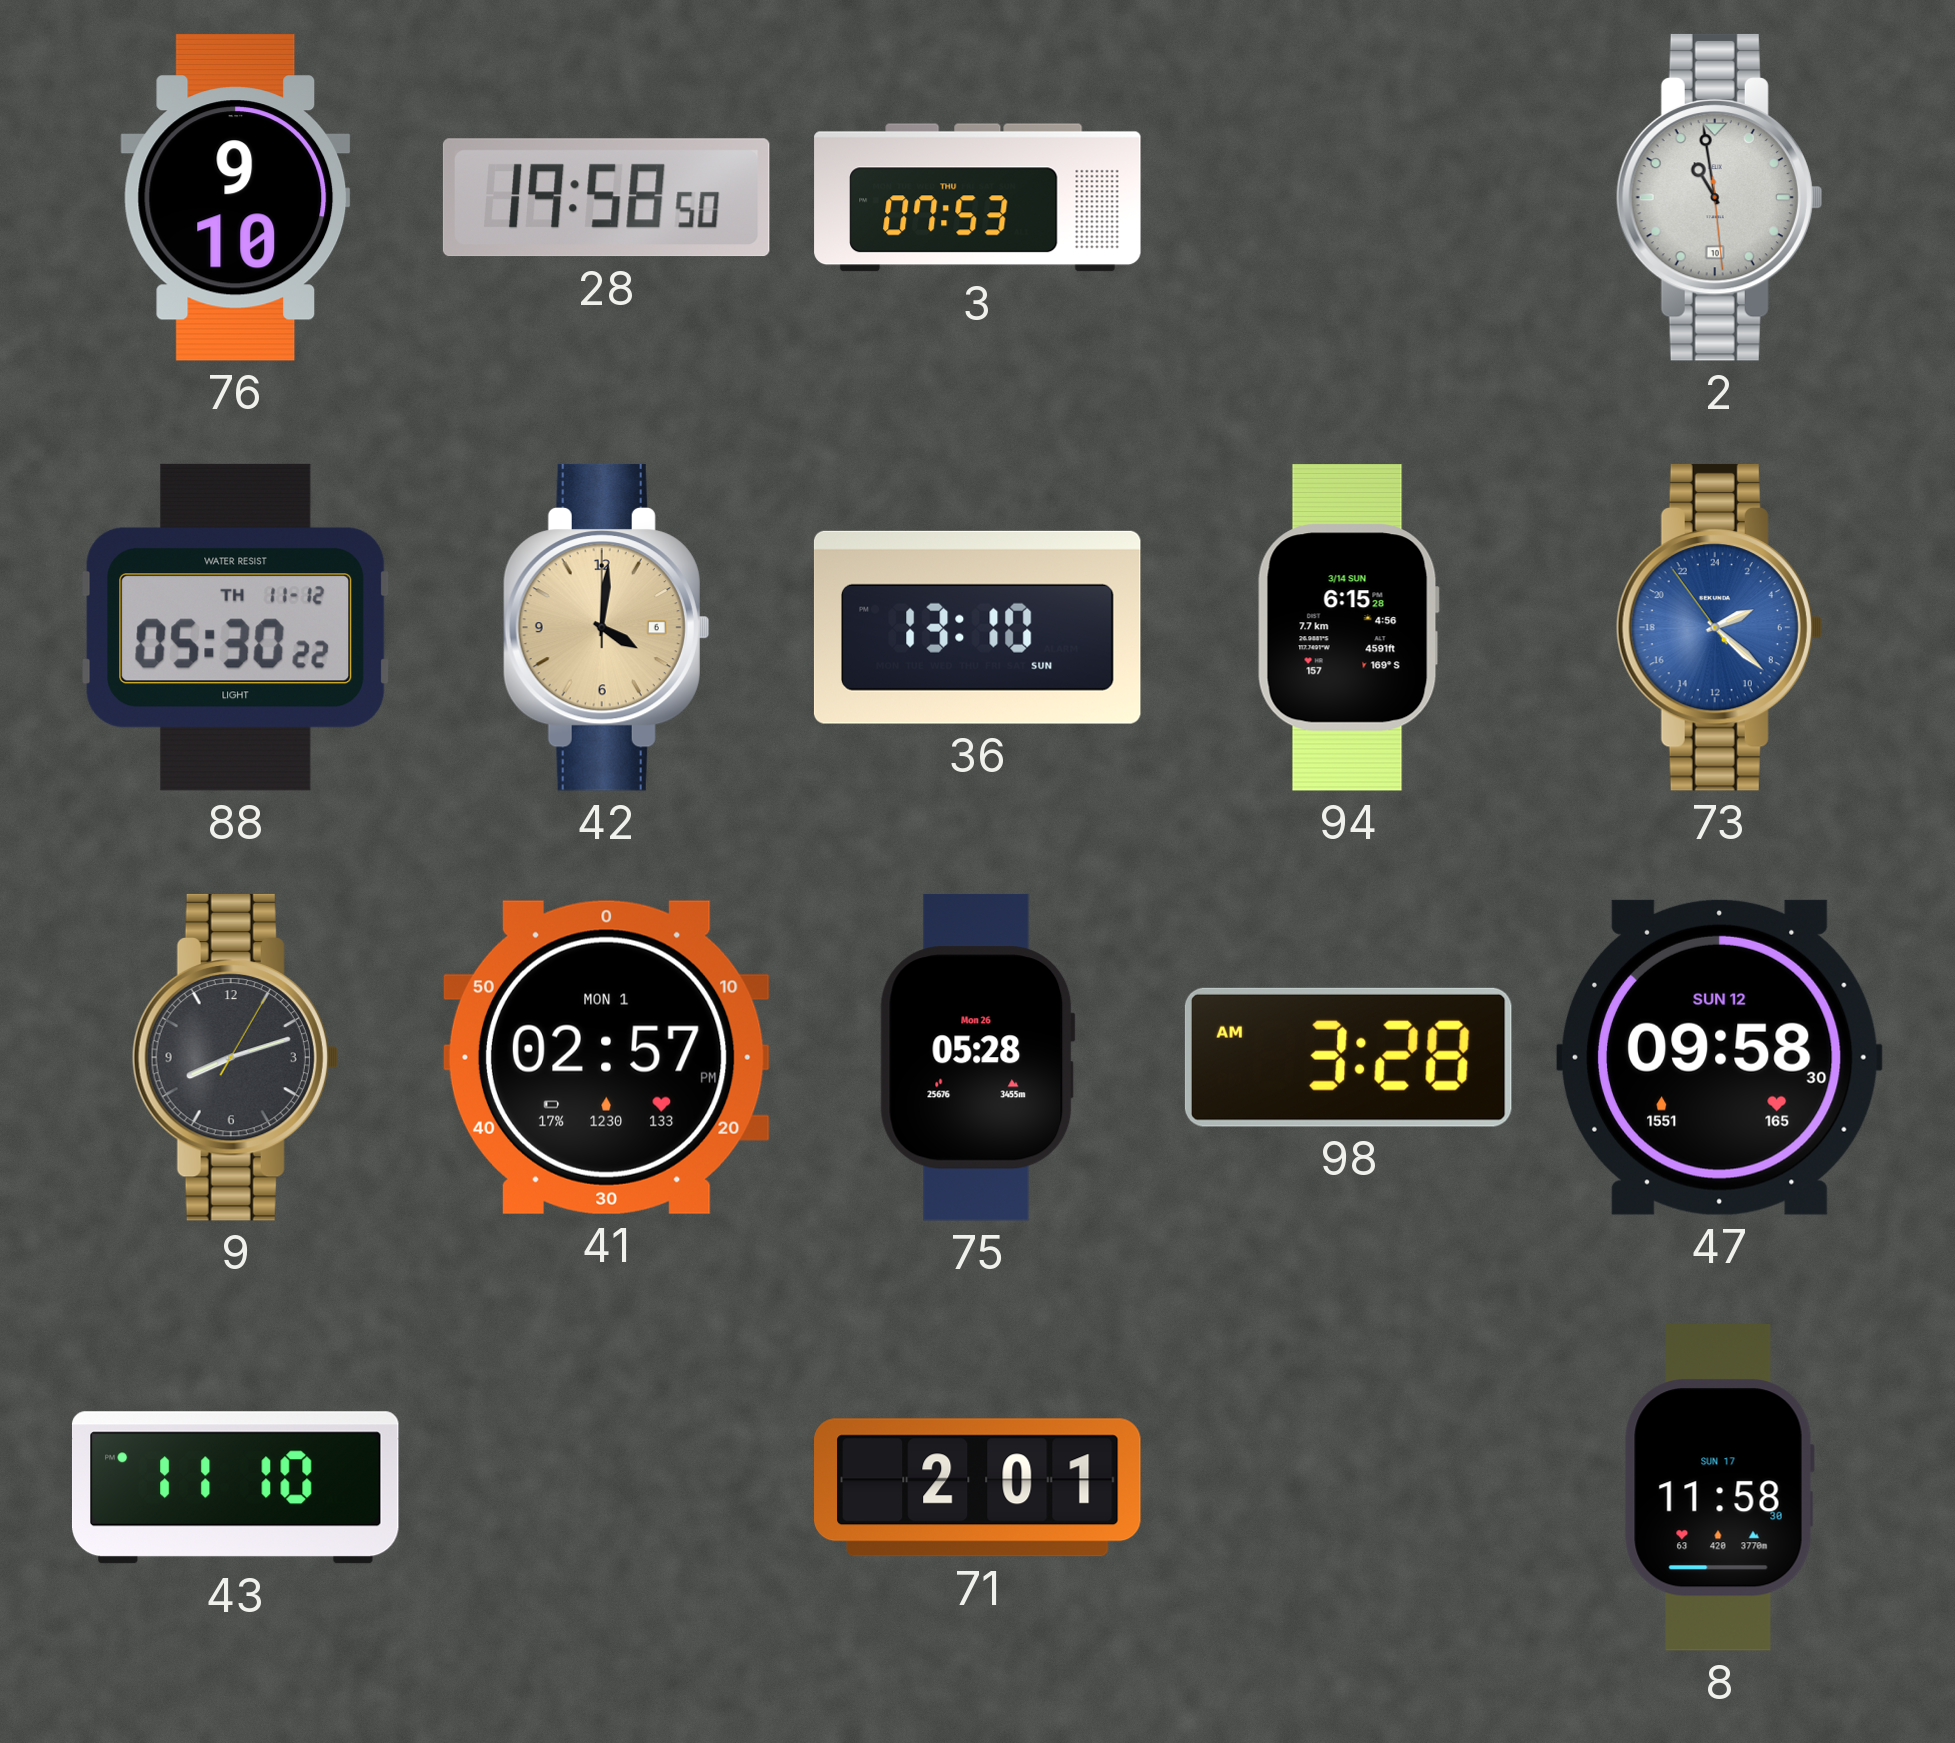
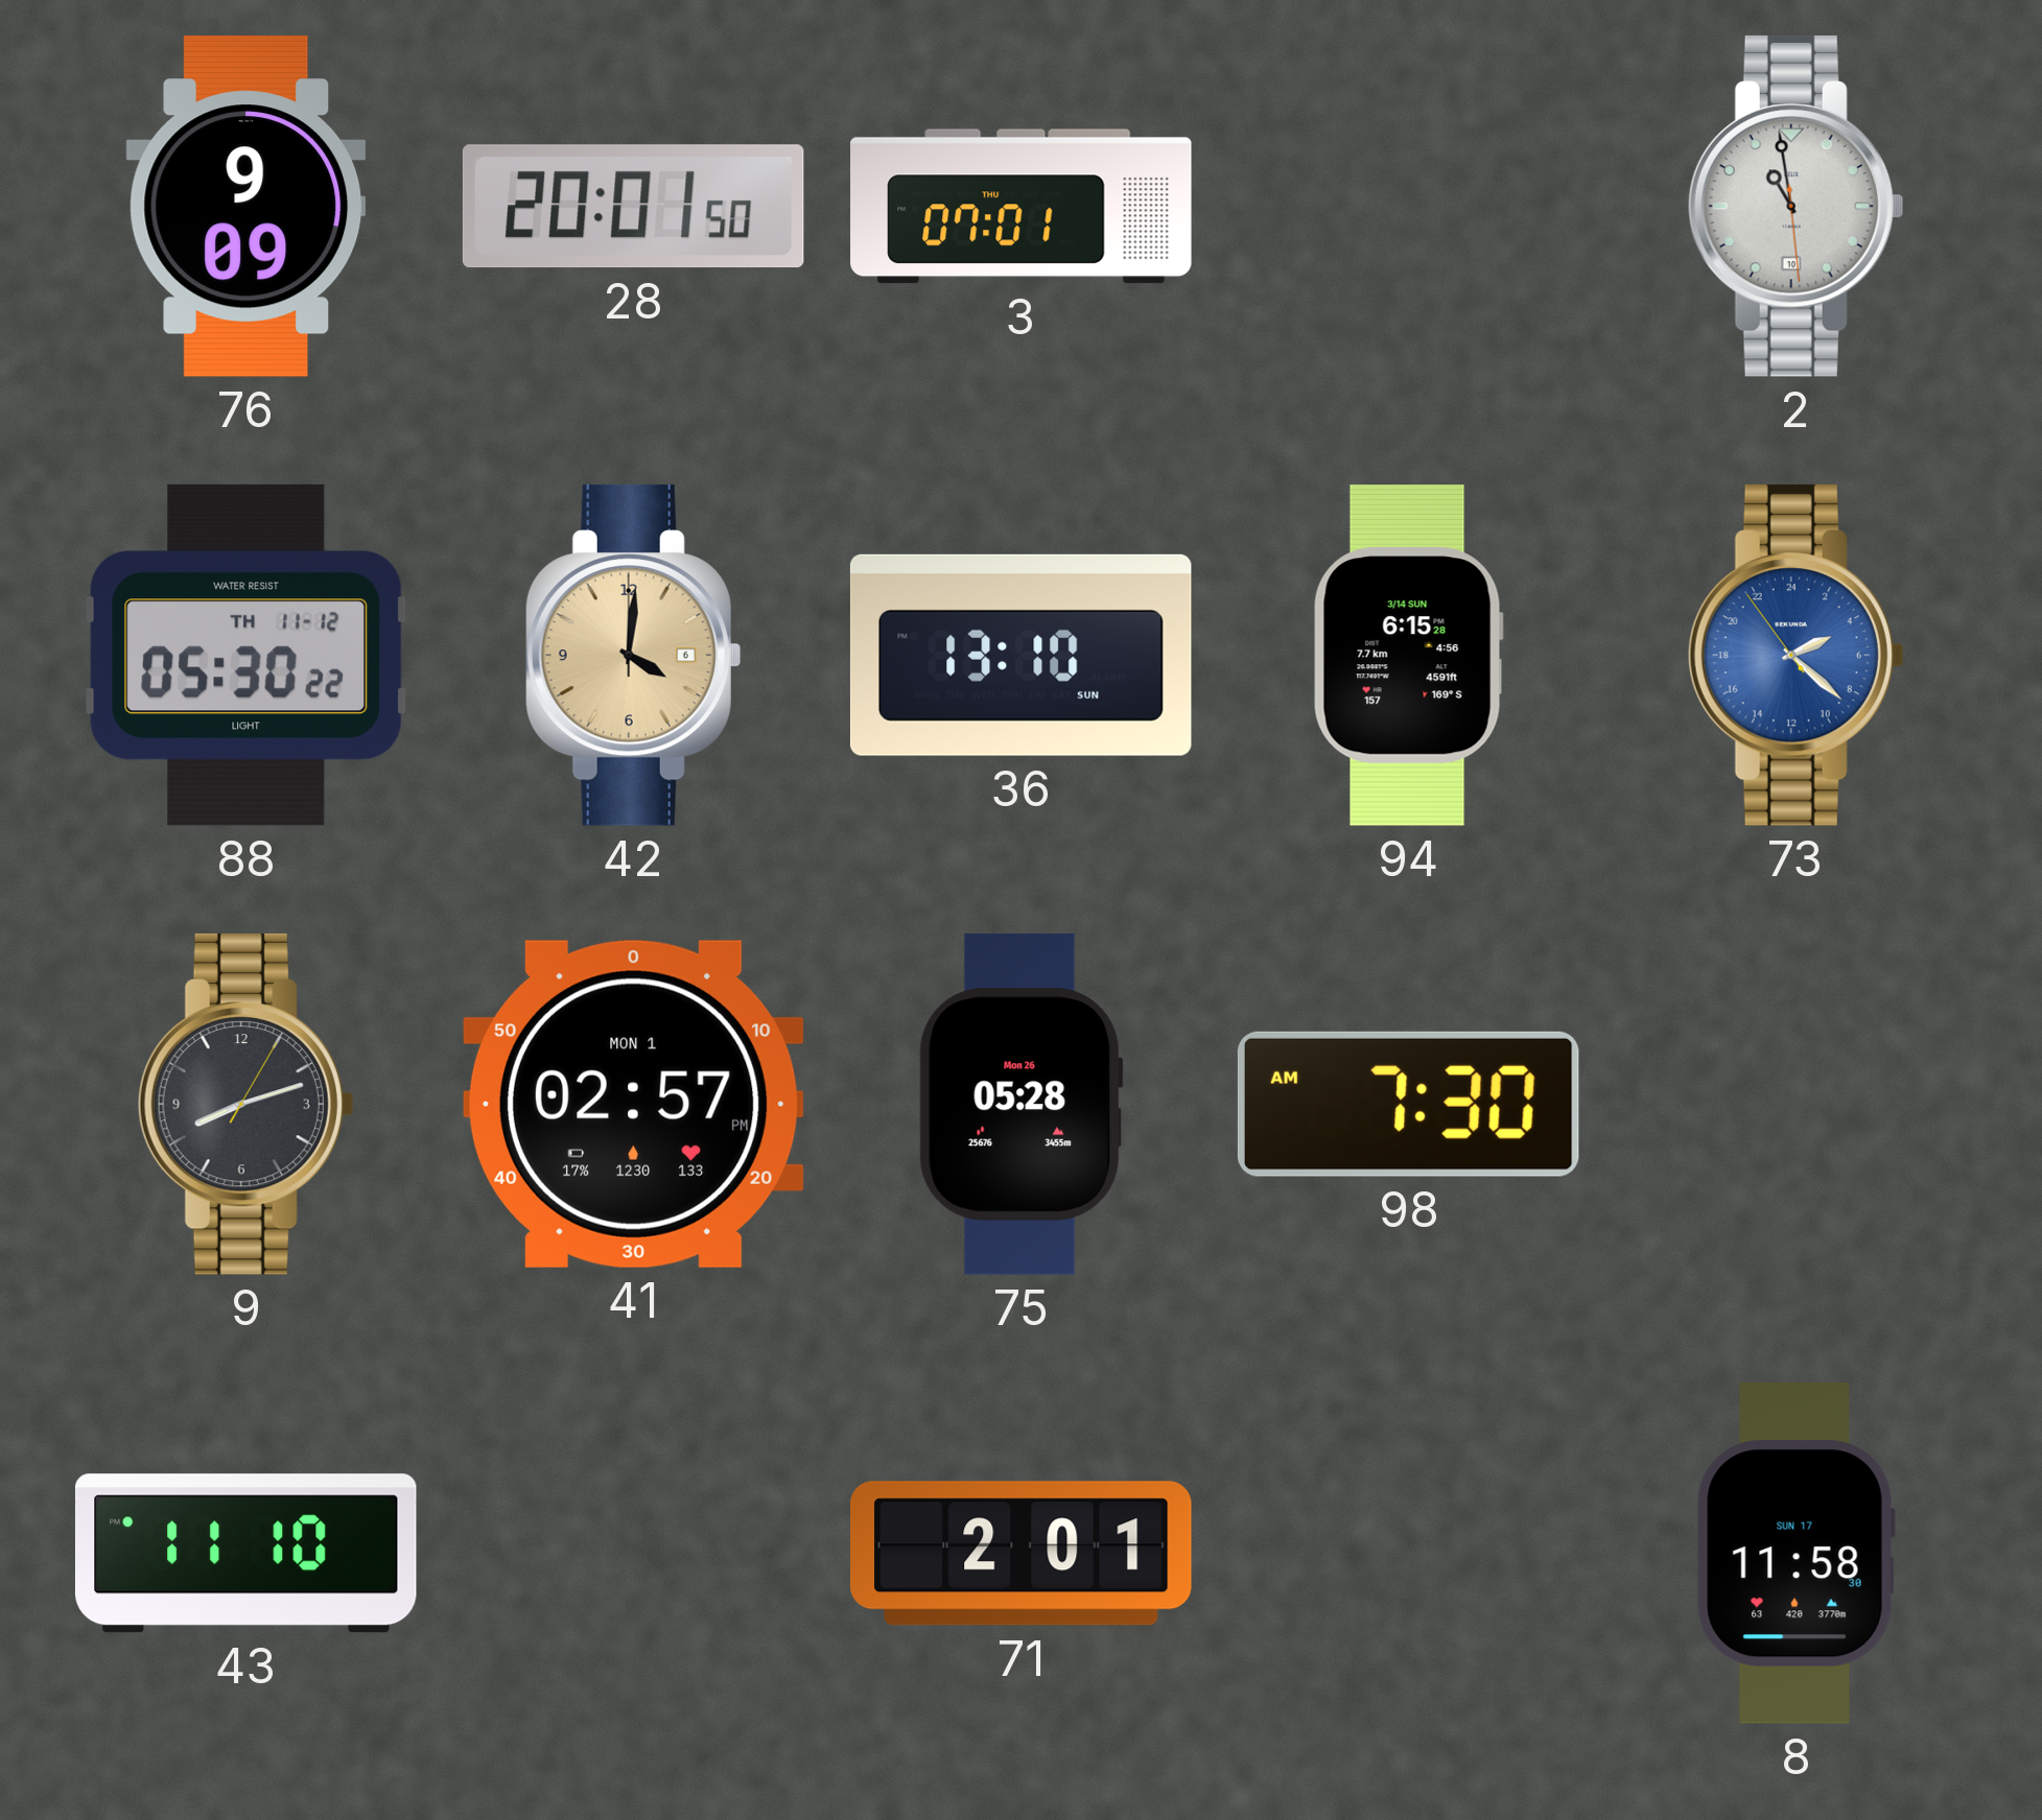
76: 9:10 -> 9:09 (247, 206)
28: 19:58 -> 20:01 (633, 207)
3: 07:53 -> 07:01 (1022, 207)
98: 3:28 -> 7:30 (1408, 1104)
47: 09:58 -> none (1719, 1057)
